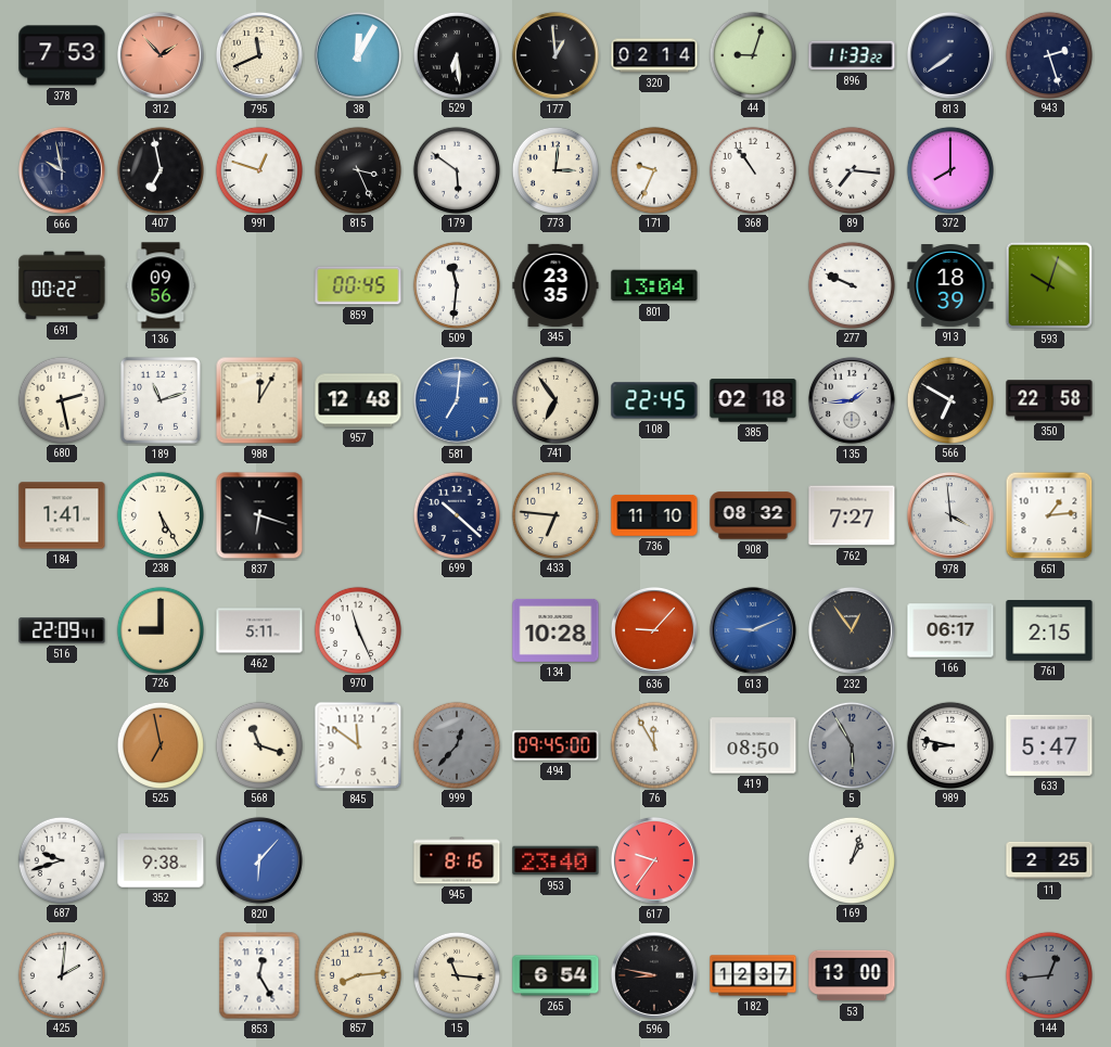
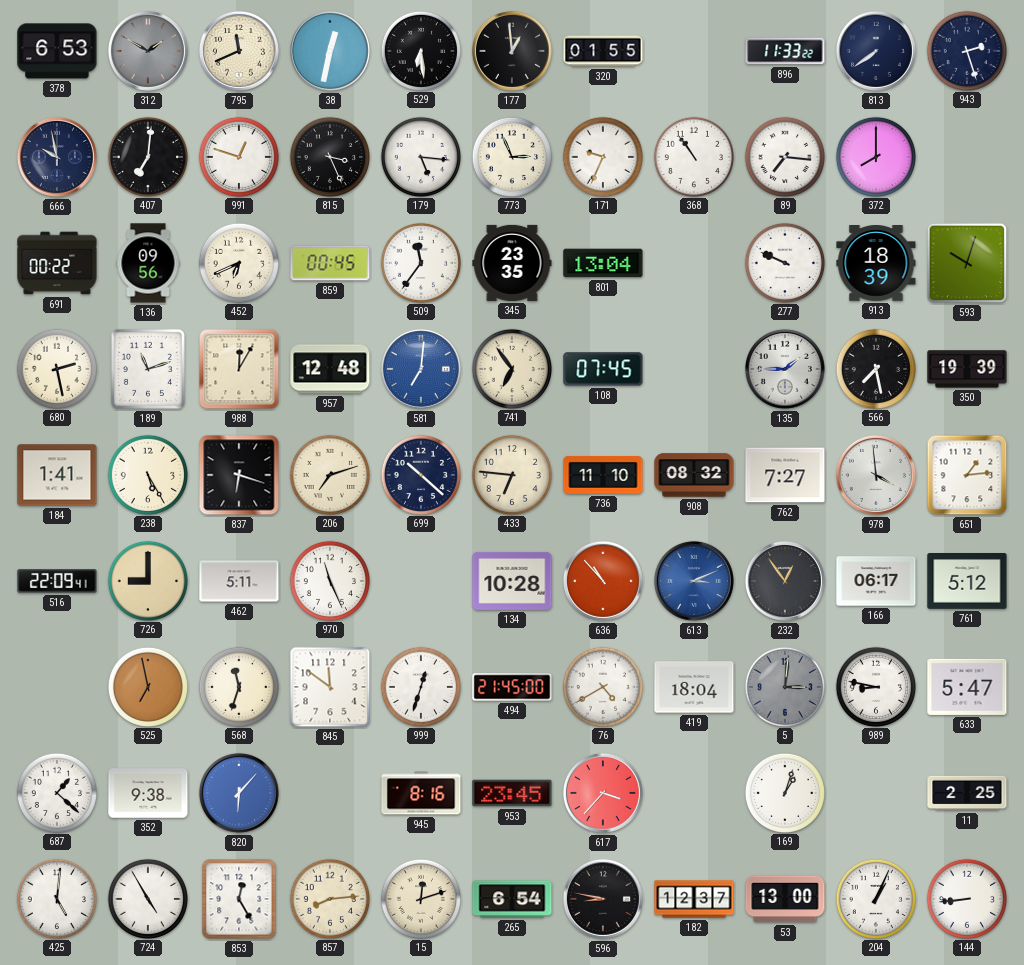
378: 7:53 -> 6:53 (57, 51)
312: 1:53 -> 1:50 (148, 51)
312 dial: salmon -> grey (148, 51)
38: 12:05 -> 12:32 (330, 51)
320: 02:14 -> 01:55 (603, 51)
44: 9:03 -> none (752, 54)
407: 6:58 -> 7:01 (147, 156)
179: 5:51 -> 5:16 (420, 156)
773: 3:01 -> 2:56 (511, 156)
452: none -> 6:41 (238, 262)
509: 11:31 -> 11:36 (420, 262)
108: 22:45 -> 07:45 (603, 369)
385: 02:18 -> none (753, 400)
135: 1:44 -> 1:45 (785, 369)
566: 6:50 -> 7:28 (875, 368)
350: 22:58 -> 19:39 (967, 369)
206: none -> 7:12 (329, 474)
636: 9:07 -> 10:53 (603, 581)
613: 9:11 -> 3:11 (694, 581)
761: 2:15 -> 5:12 (967, 582)
568: 11:18 -> 11:33 (238, 686)
999: 12:37 -> 12:33 (420, 686)
999 dial: grey -> white (420, 686)
494: 09:45 -> 21:45 (512, 687)
76: 11:55 -> 4:40 (602, 686)
419: 08:50 -> 18:04 (694, 687)
5: 5:55 -> 3:01 (784, 686)
687: 9:42 -> 1:22 (56, 792)
953: 23:40 -> 23:45 (512, 793)
617: 9:36 -> 3:37 (603, 793)
425: 2:01 -> 5:01 (56, 898)
724: none -> 4:55 (147, 898)
15: 11:16 -> 12:12 (420, 898)
204: none -> 1:04 (875, 898)
144: 12:44 -> 8:44 (966, 898)
144 dial: grey -> white (966, 898)
